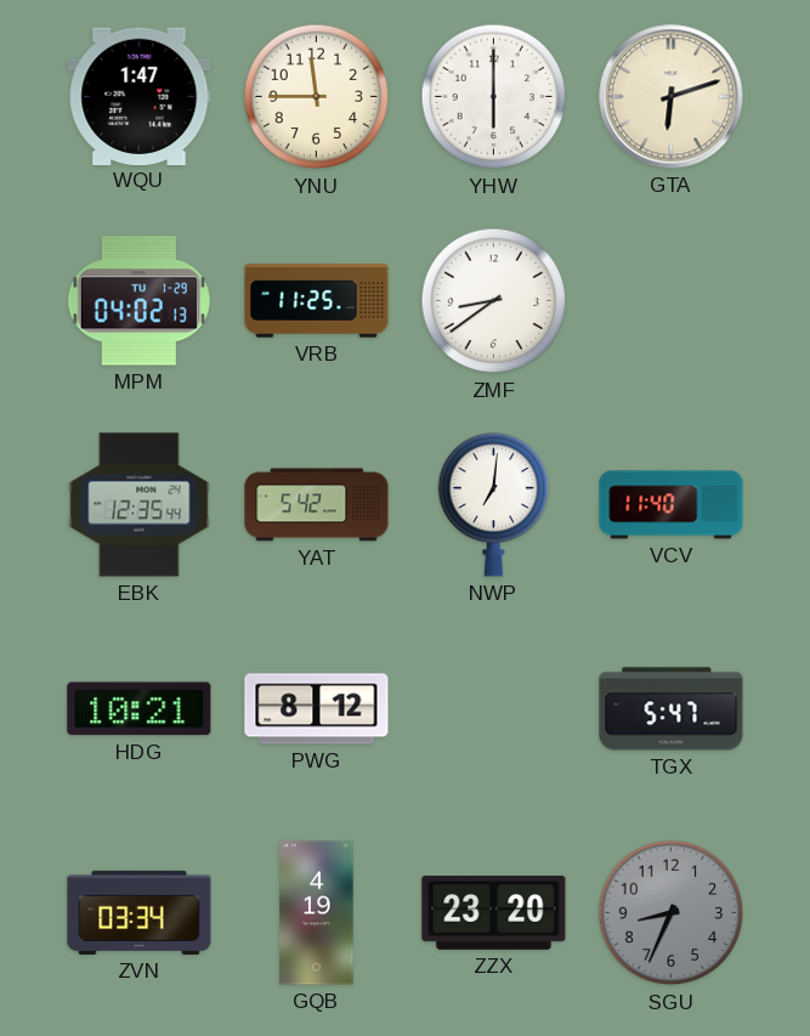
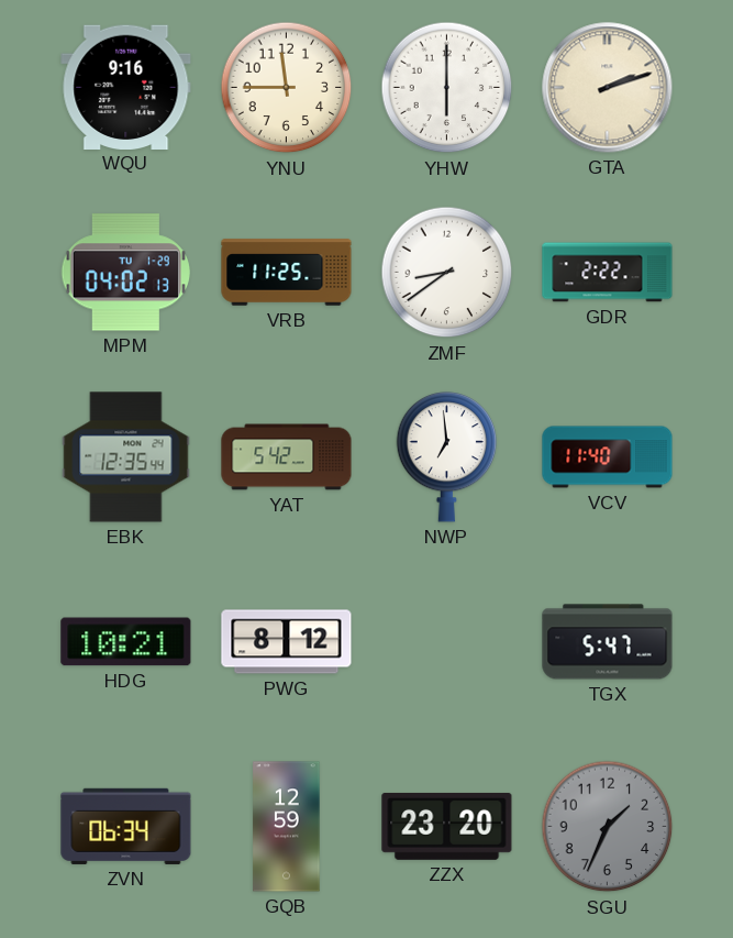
WQU: 1:47 -> 9:16 (126, 87)
GTA: 6:12 -> 2:12 (608, 88)
GDR: none -> 2:22 (608, 273)
NWP: 7:01 -> 6:59 (447, 456)
ZVN: 03:34 -> 06:34 (126, 826)
GQB: 4:19 -> 12:59 (287, 827)
SGU: 8:34 -> 1:34 (608, 827)
